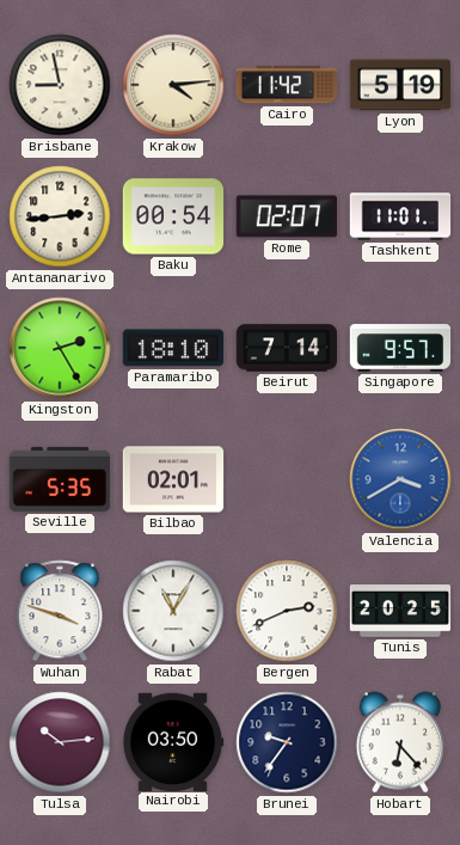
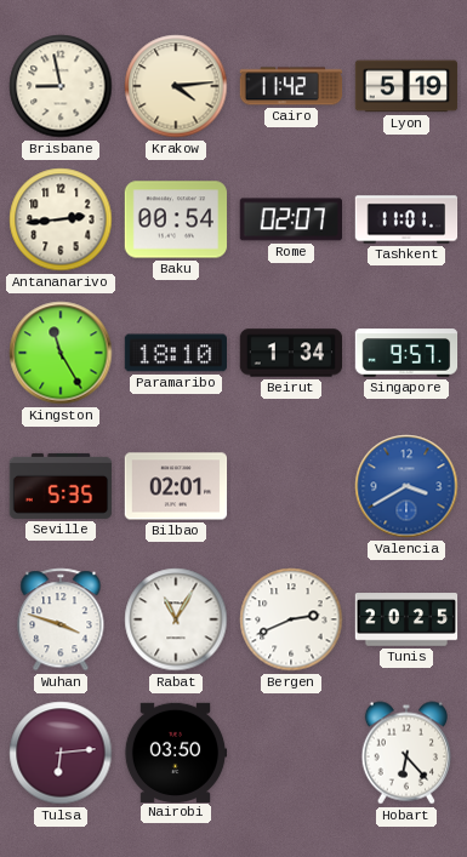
Kingston: 2:25 -> 11:25 (61, 353)
Beirut: 7:14 -> 1:34 (291, 353)
Tulsa: 10:14 -> 6:14 (61, 753)
Brunei: 9:36 -> none (287, 742)
